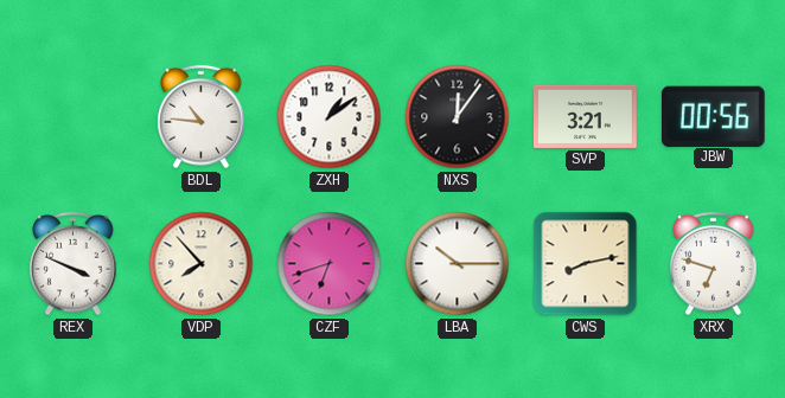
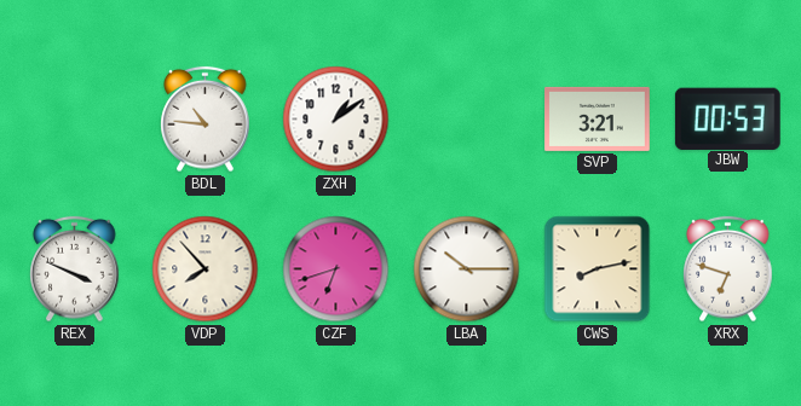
NXS: 12:06 -> none (458, 117)
JBW: 00:56 -> 00:53 (727, 118)
